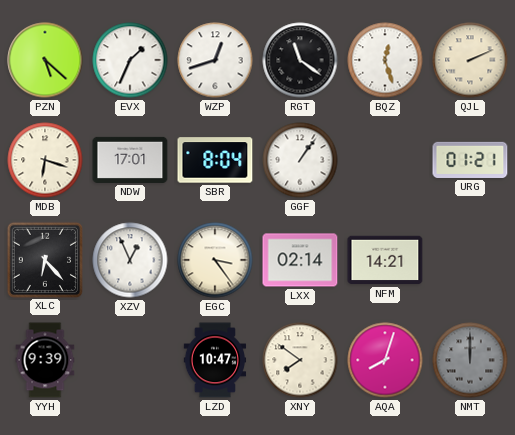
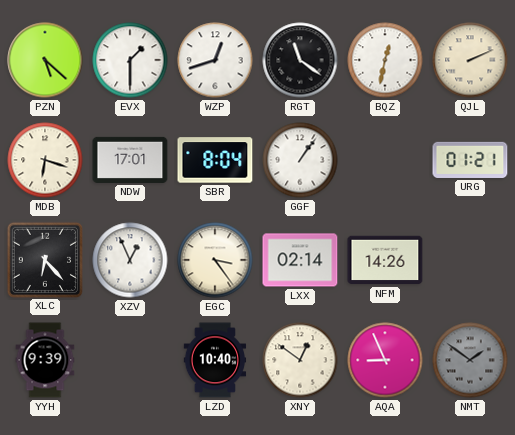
EVX: 1:34 -> 1:30 (130, 60)
BQZ: 12:27 -> 12:32 (385, 60)
NFM: 14:21 -> 14:26 (385, 260)
LZD: 10:47 -> 10:40 (215, 360)
XNY: 7:51 -> 12:51 (300, 360)
AQA: 8:03 -> 8:56 (385, 360)
NMT: 12:00 -> 1:51 (470, 360)
